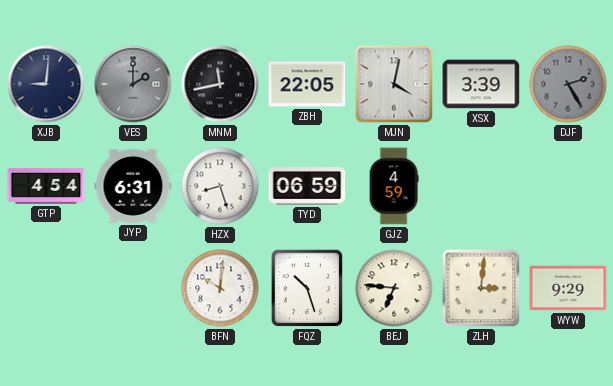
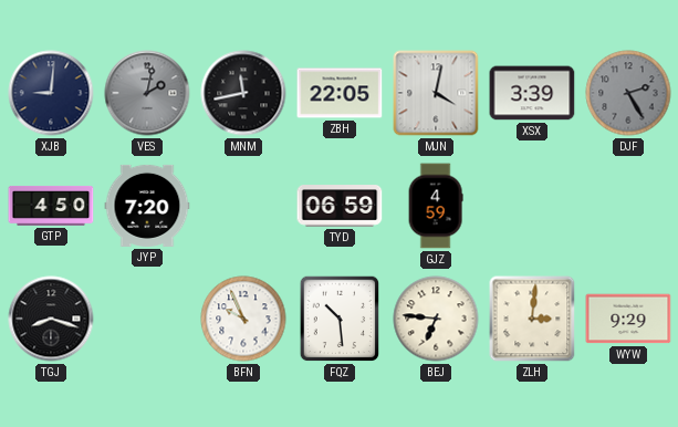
VES: 2:00 -> 2:02 (147, 93)
GTP: 4:54 -> 4:50 (51, 206)
JYP: 6:31 -> 7:20 (147, 206)
HZX: 8:27 -> none (220, 186)
TGJ: none -> 8:18 (51, 319)
BFN: 10:01 -> 9:56 (243, 319)
FQZ: 10:27 -> 10:29 (340, 319)
